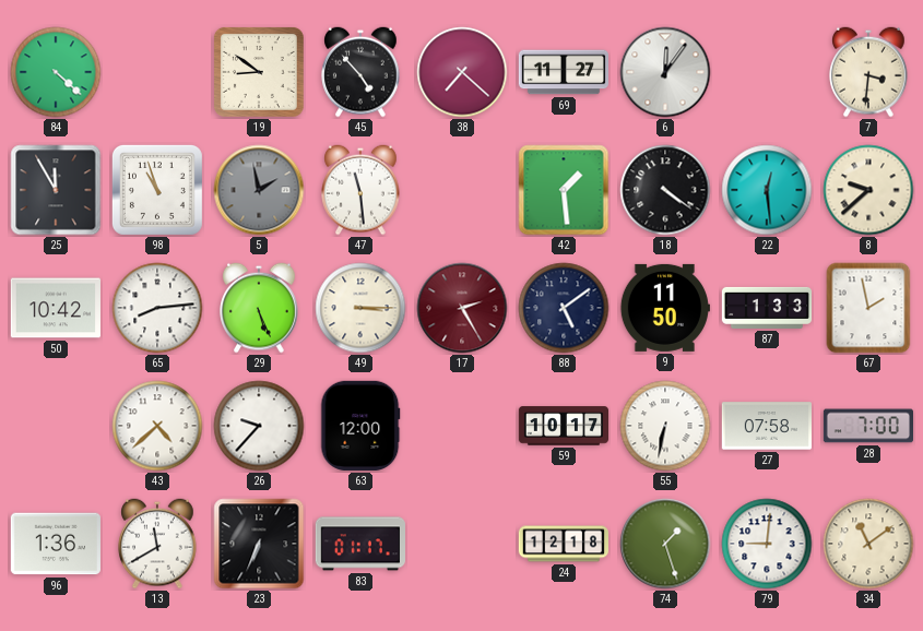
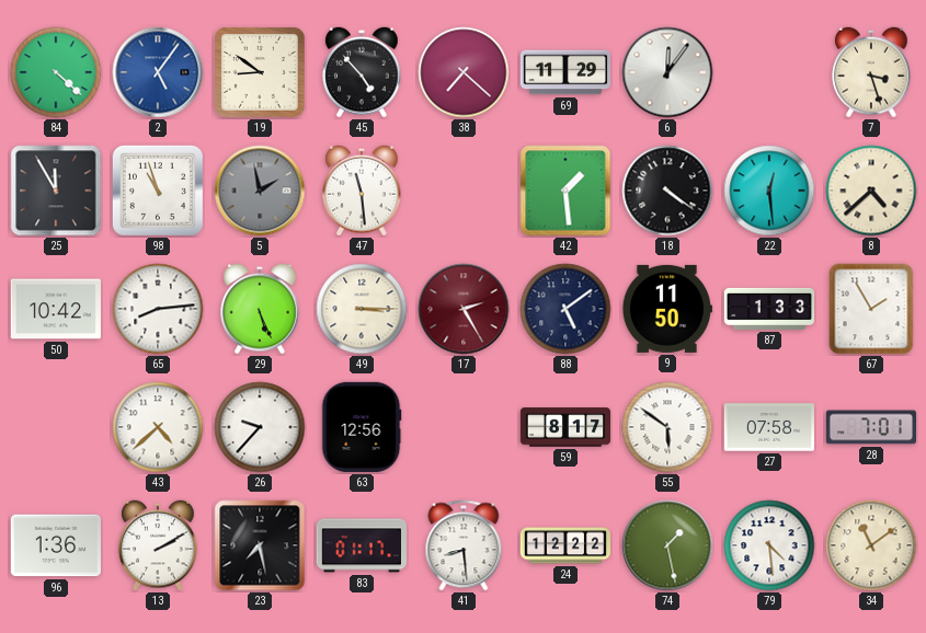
2: none -> 5:06 (158, 72)
69: 11:27 -> 11:29 (564, 72)
7: 3:31 -> 3:27 (871, 72)
8: 9:38 -> 4:38 (871, 191)
67: 1:58 -> 1:55 (871, 309)
63: 12:00 -> 12:56 (362, 427)
59: 10:17 -> 8:17 (565, 427)
55: 6:32 -> 5:51 (667, 427)
28: 7:00 -> 7:01 (870, 427)
13: 11:40 -> 2:10 (158, 545)
23: 6:34 -> 7:28 (260, 545)
41: none -> 8:29 (464, 545)
24: 12:18 -> 12:22 (564, 545)
74: 1:27 -> 1:28 (667, 545)
79: 9:01 -> 4:29 (769, 545)
